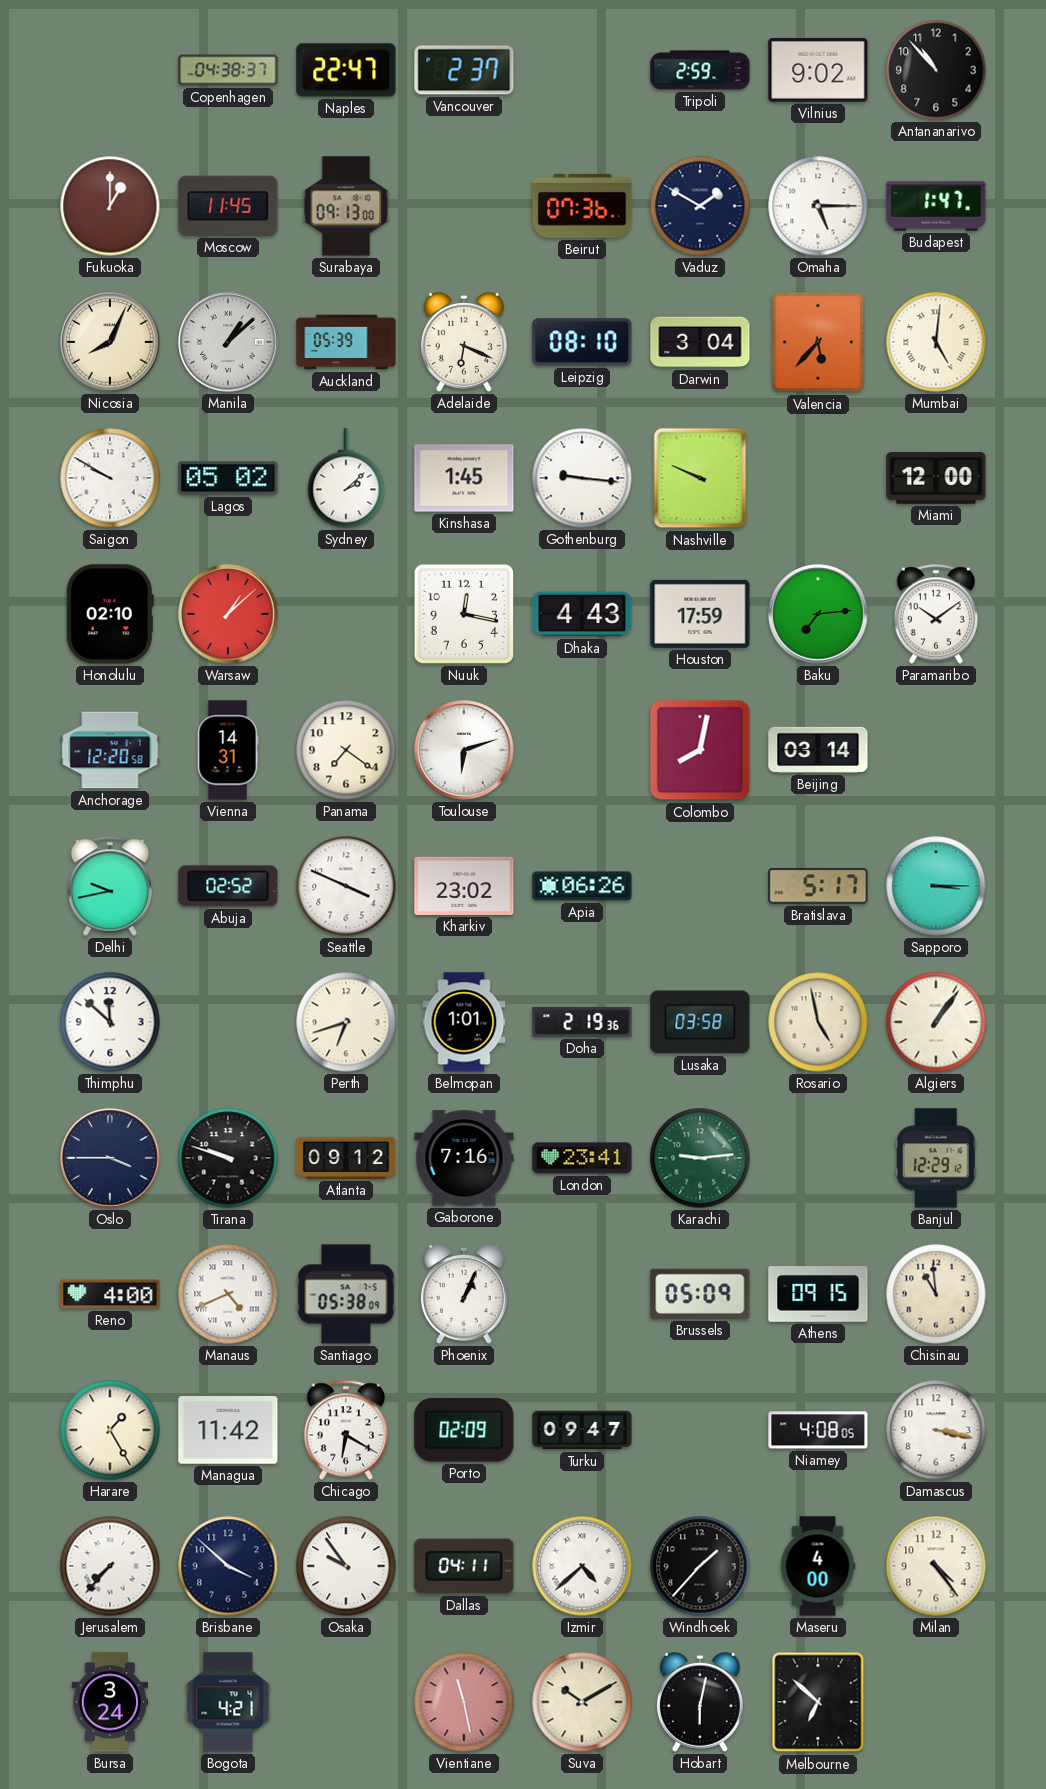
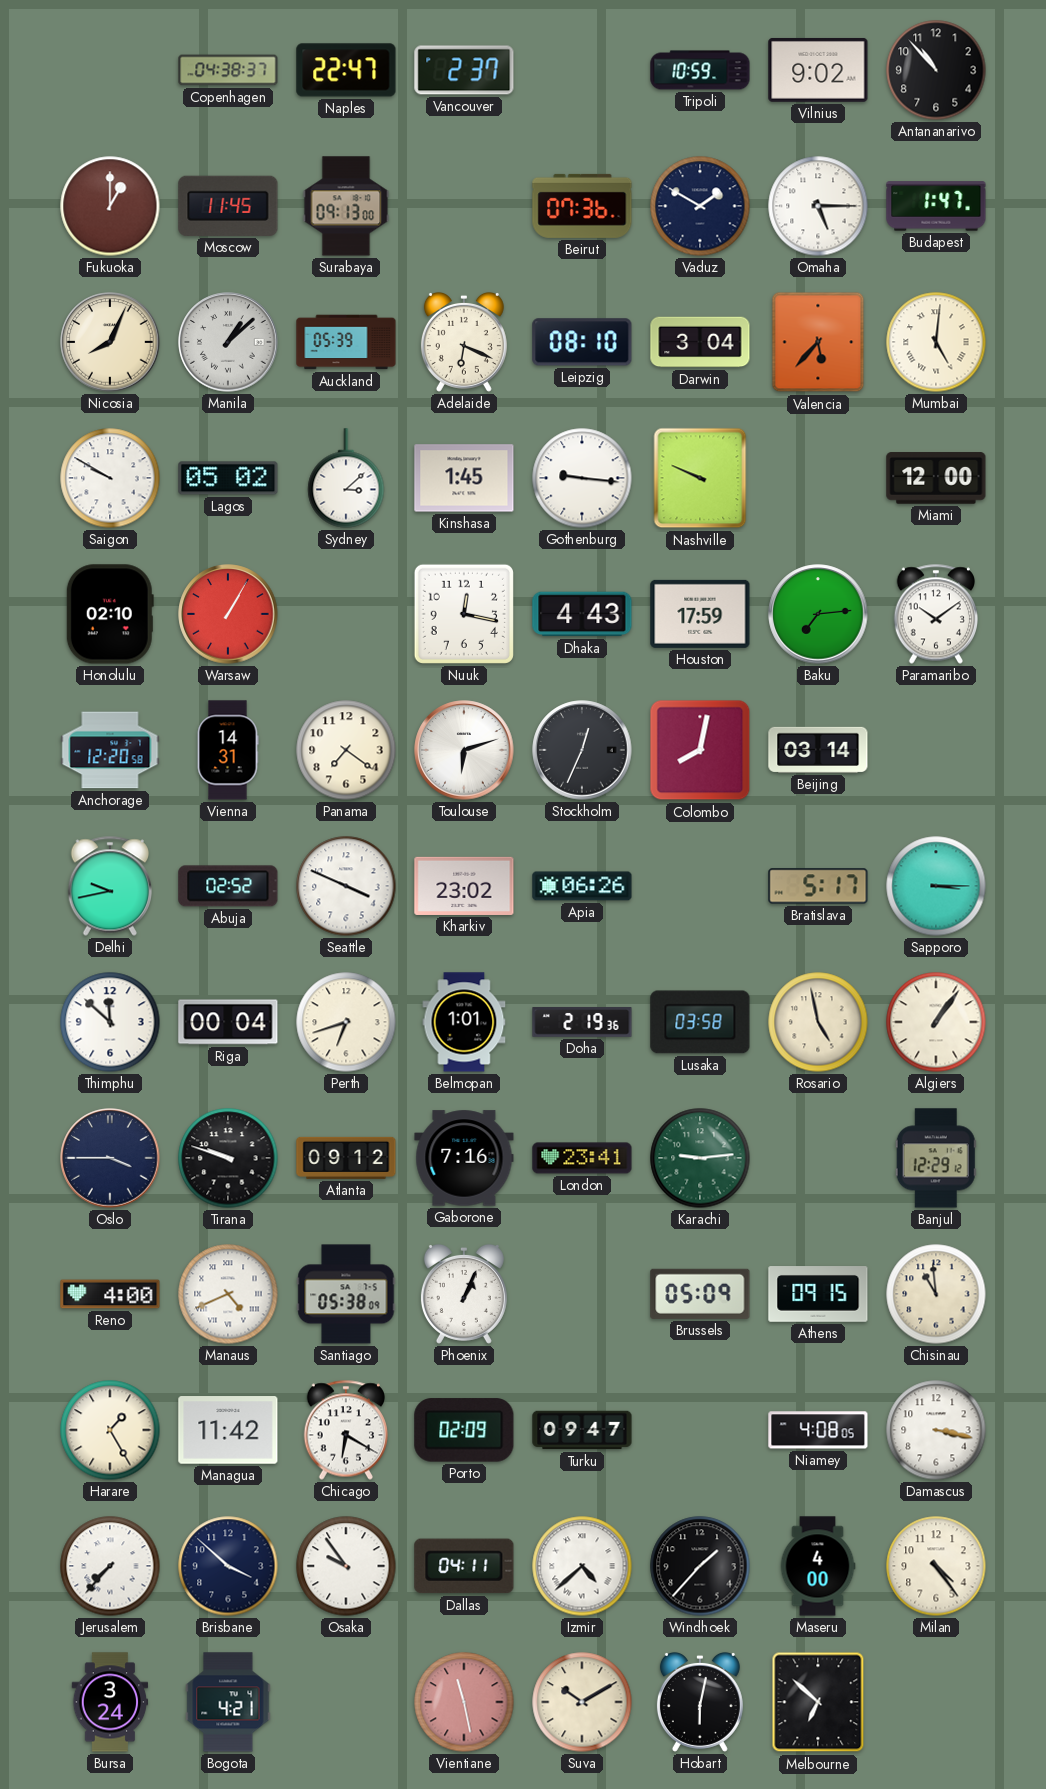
Tripoli: 2:59 -> 10:59 (700, 70)
Sydney: 2:08 -> 3:08 (346, 478)
Warsaw: 1:08 -> 1:05 (228, 614)
Stockholm: none -> 12:34 (582, 750)
Riga: none -> 00:04 (228, 1022)
